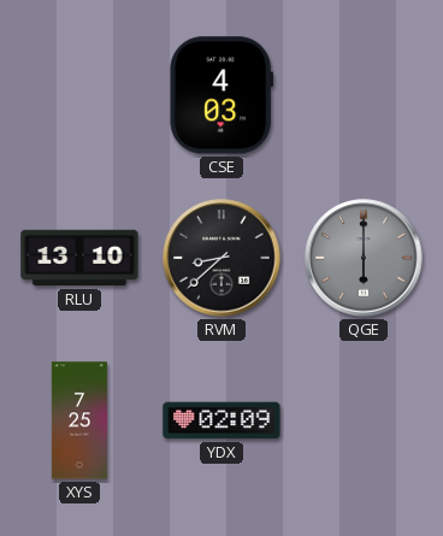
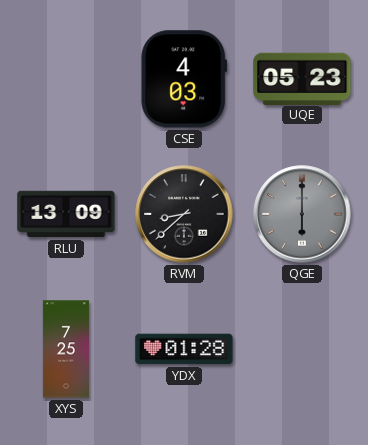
UQE: none -> 05:23 (302, 78)
RLU: 13:10 -> 13:09 (66, 214)
YDX: 02:09 -> 01:28 (184, 349)
